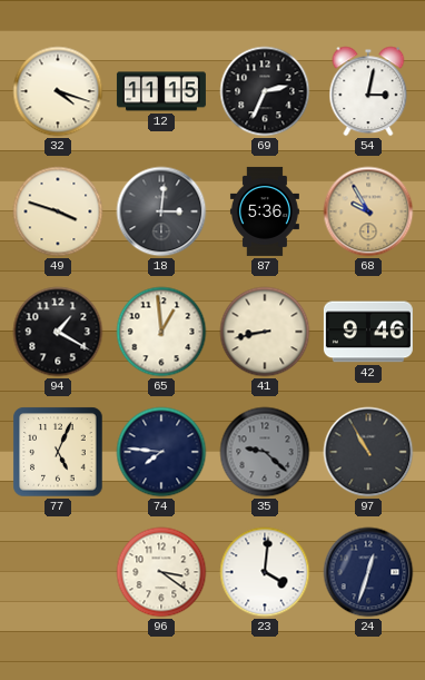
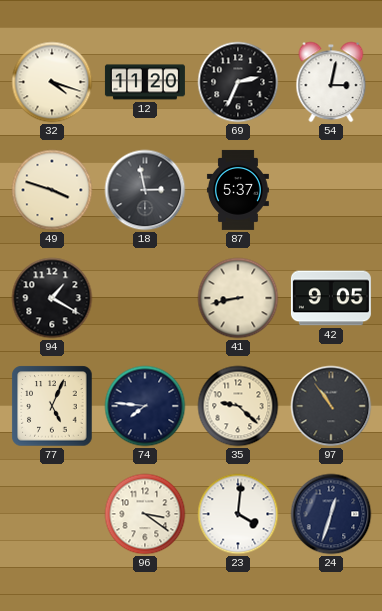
12: 11:15 -> 11:20 (145, 82)
18: 3:01 -> 2:58 (145, 190)
87: 5:36 -> 5:37 (238, 190)
68: 9:55 -> none (368, 211)
65: 12:59 -> none (161, 332)
42: 9:46 -> 9:05 (331, 298)
35 dial: grey -> cream (238, 406)
97: 10:55 -> 10:54 (331, 406)
